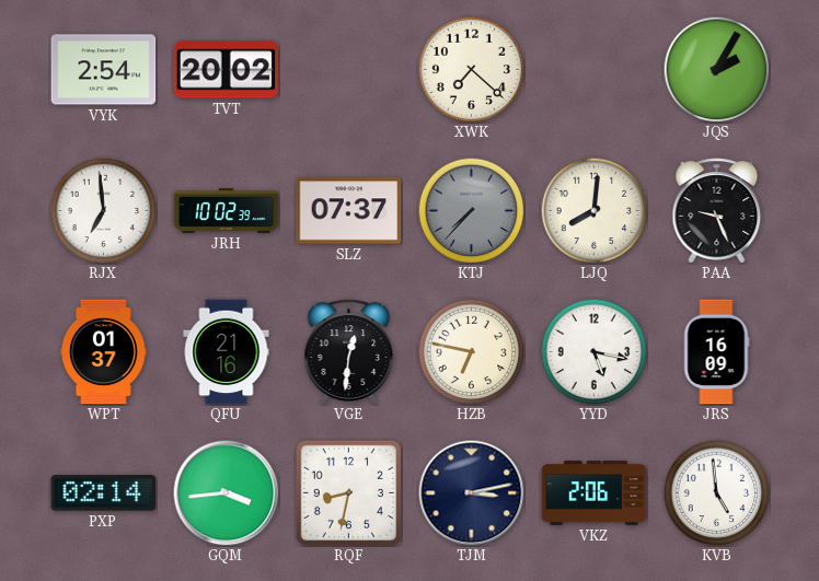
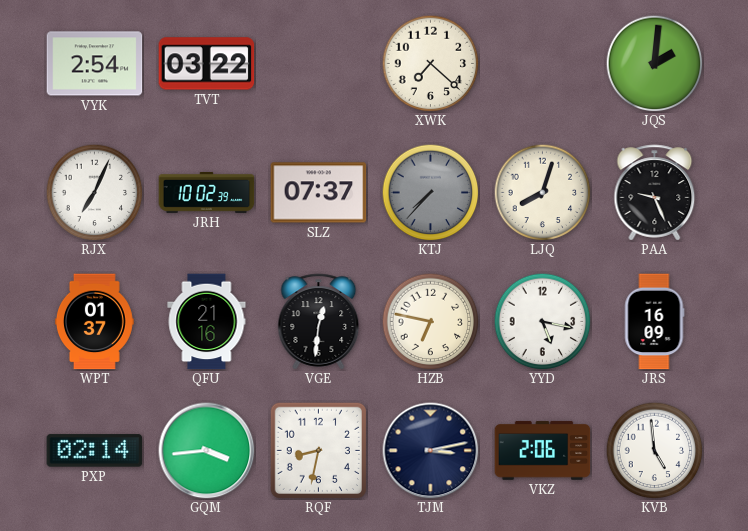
TVT: 20:02 -> 03:22 (207, 64)
JQS: 2:05 -> 2:01 (654, 63)
RJX: 6:59 -> 7:04 (94, 192)
LJQ: 8:01 -> 8:03 (542, 192)
